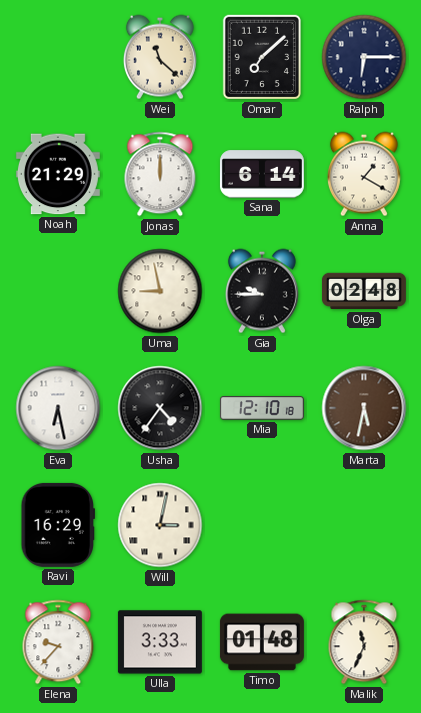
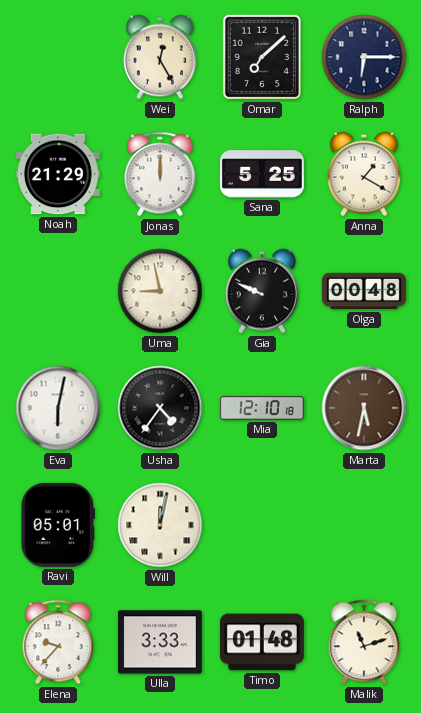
Wei: 11:22 -> 12:25 (160, 57)
Sana: 6:14 -> 5:25 (262, 174)
Gia: 9:45 -> 9:49 (262, 291)
Olga: 02:48 -> 00:48 (364, 291)
Eva: 6:28 -> 6:02 (58, 408)
Ravi: 16:29 -> 05:01 (58, 525)
Will: 3:02 -> 12:02 (160, 525)
Malik: 11:34 -> 11:12 (364, 642)
